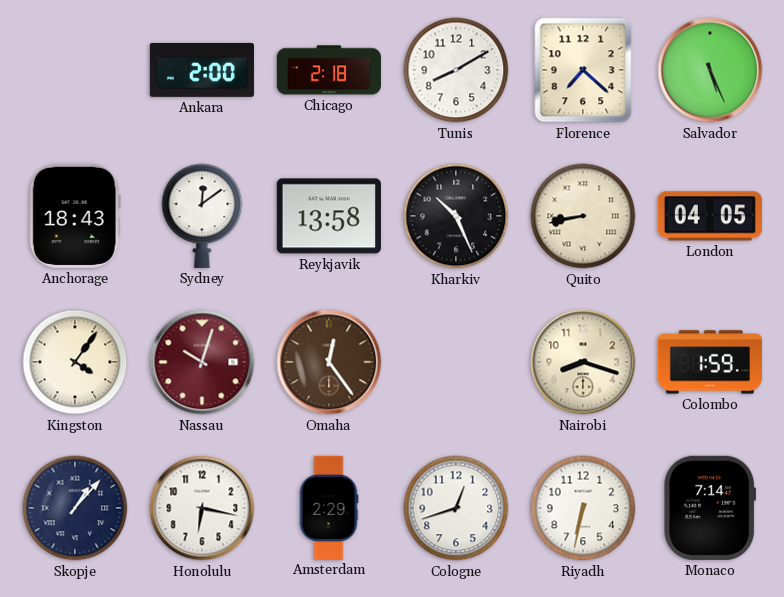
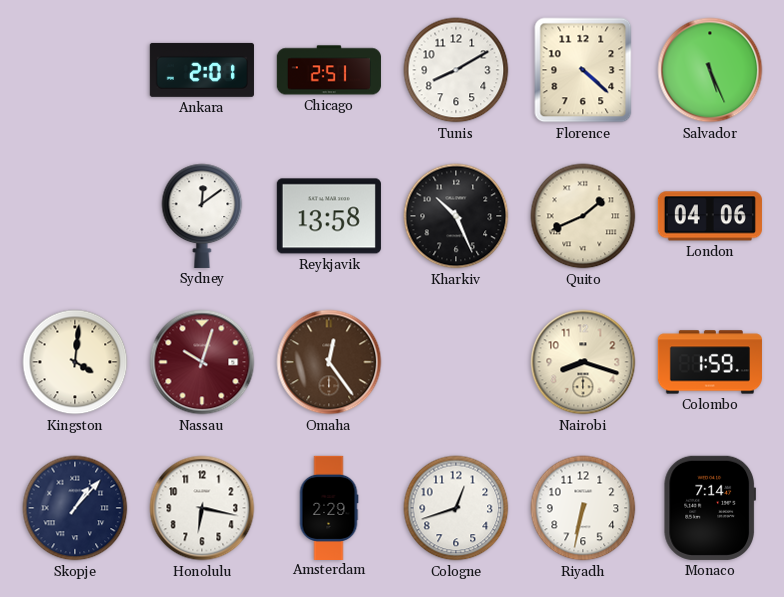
Ankara: 2:00 -> 2:01 (202, 70)
Chicago: 2:18 -> 2:51 (329, 70)
Florence: 7:22 -> 4:22 (583, 70)
Anchorage: 18:43 -> none (75, 216)
Quito: 8:43 -> 1:41 (583, 216)
London: 04:05 -> 04:06 (710, 216)
Kingston: 4:06 -> 4:01 (75, 362)
